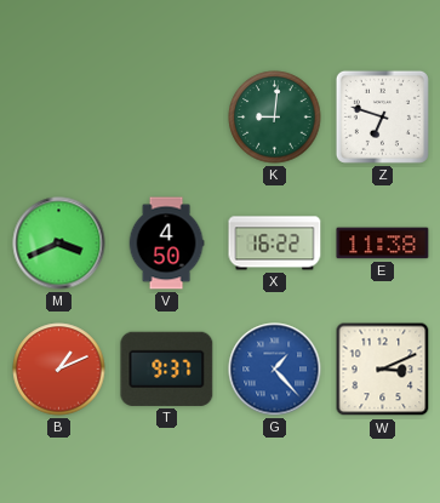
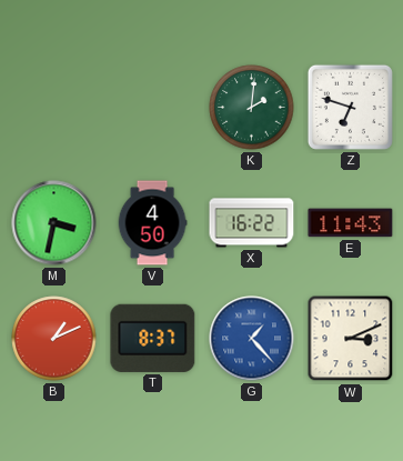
K: 9:01 -> 2:01 (252, 108)
M: 3:41 -> 3:32 (54, 223)
E: 11:38 -> 11:43 (351, 223)
T: 9:37 -> 8:37 (153, 338)
